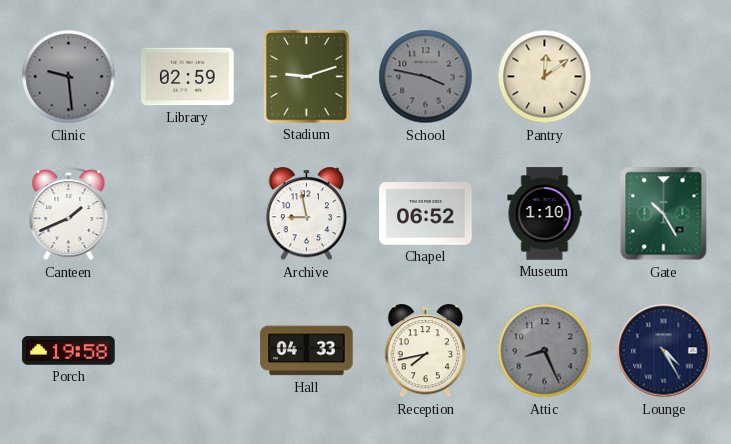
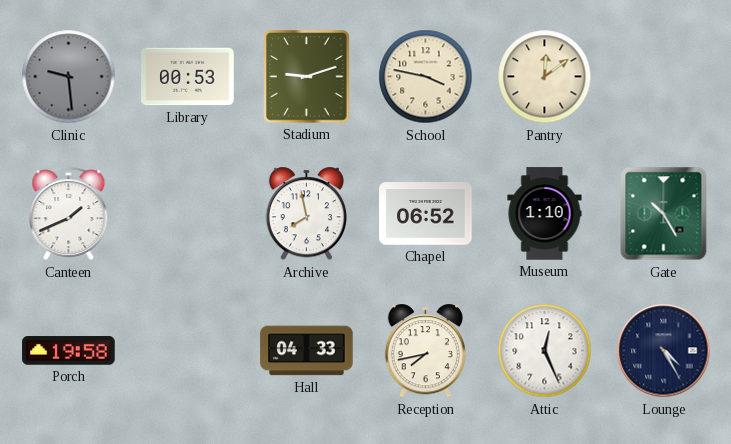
Library: 02:59 -> 00:53 (188, 77)
School dial: grey -> cream (426, 77)
Archive: 8:58 -> 7:58 (306, 214)
Attic: 8:26 -> 12:26 (545, 351)
Attic dial: grey -> white (545, 351)
